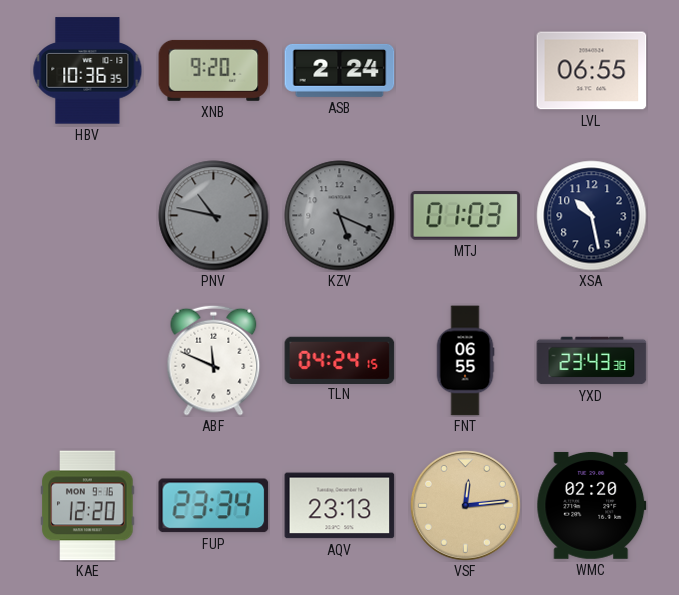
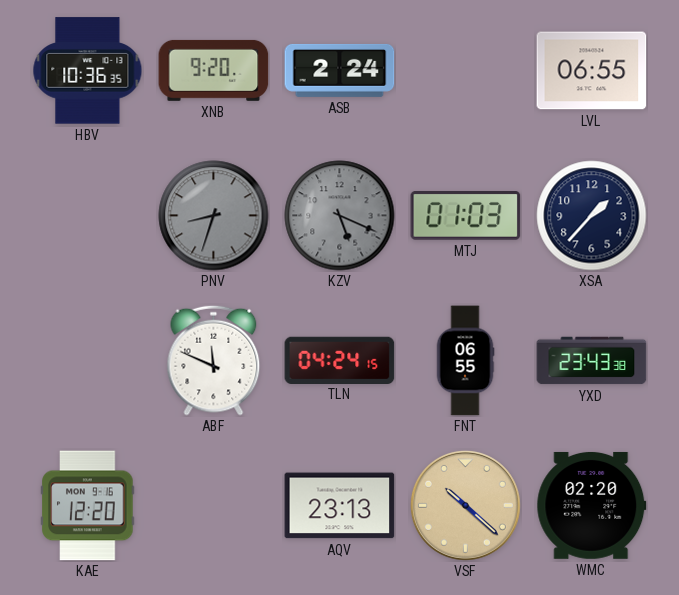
PNV: 10:47 -> 8:33 (214, 216)
XSA: 10:28 -> 1:37 (592, 216)
FUP: 23:34 -> none (214, 506)
VSF: 12:14 -> 10:22 (465, 505)
